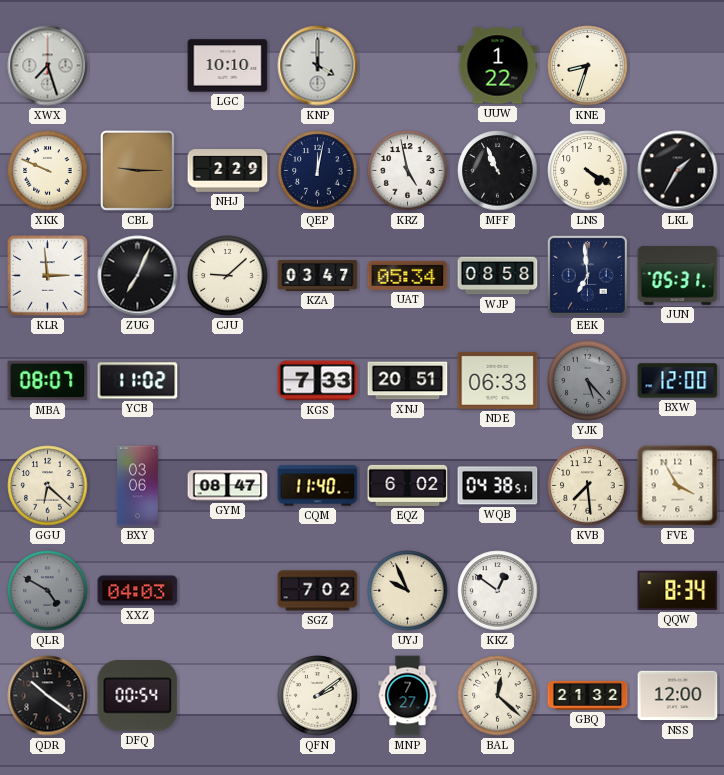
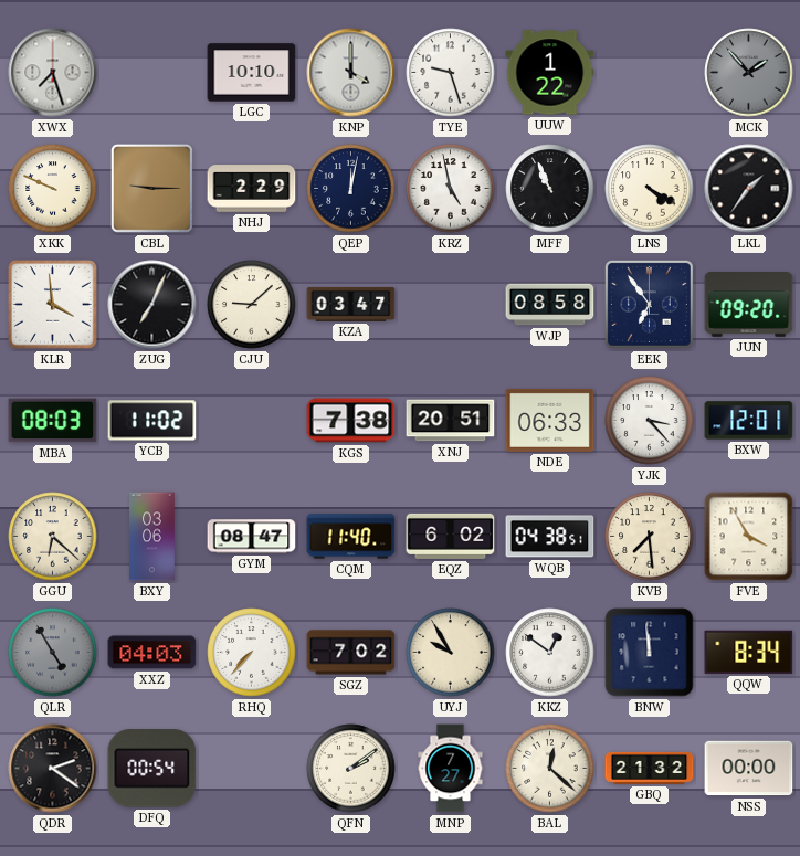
TYE: none -> 9:27 (451, 73)
KNE: 8:33 -> none (588, 66)
MCK: none -> 1:53 (749, 73)
LKL: 1:35 -> 1:36 (749, 189)
KLR: 2:59 -> 3:59 (53, 305)
UAT: 05:34 -> none (408, 275)
EEK: 6:59 -> 6:54 (649, 304)
JUN: 05:31 -> 09:20 (749, 305)
MBA: 08:07 -> 08:03 (53, 421)
KGS: 7:33 -> 7:38 (351, 421)
YJK: 5:23 -> 3:23 (650, 421)
YJK dial: grey -> white (650, 421)
BXW: 12:00 -> 12:01 (749, 421)
QLR: 4:50 -> 4:55 (53, 653)
RHQ: none -> 7:37 (252, 653)
UYJ: 9:56 -> 9:55 (451, 653)
BNW: none -> 11:59 (650, 653)
QDR: 10:21 -> 2:21 (53, 769)
NSS: 12:00 -> 00:00 (749, 769)
